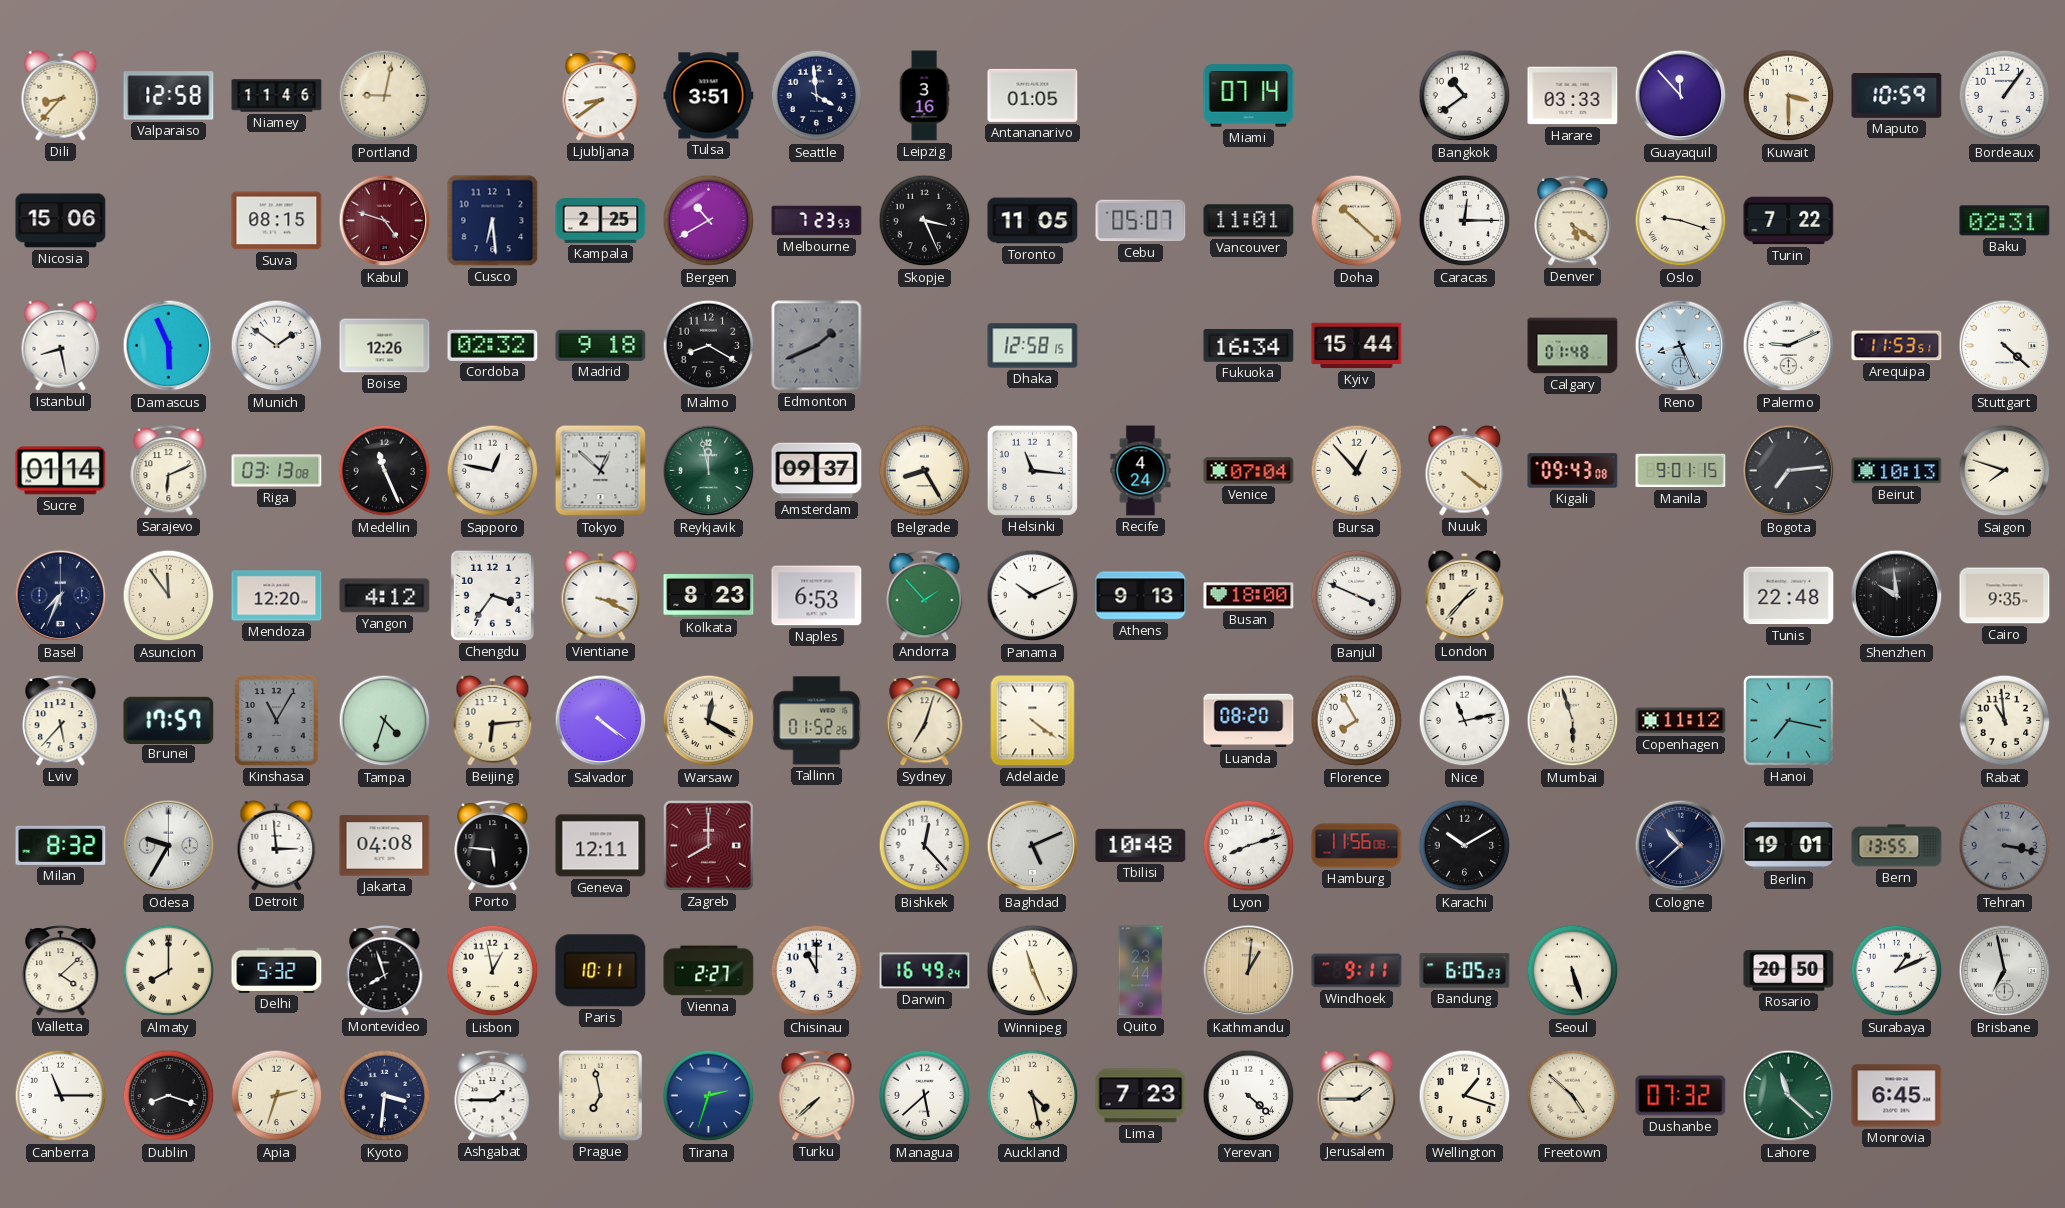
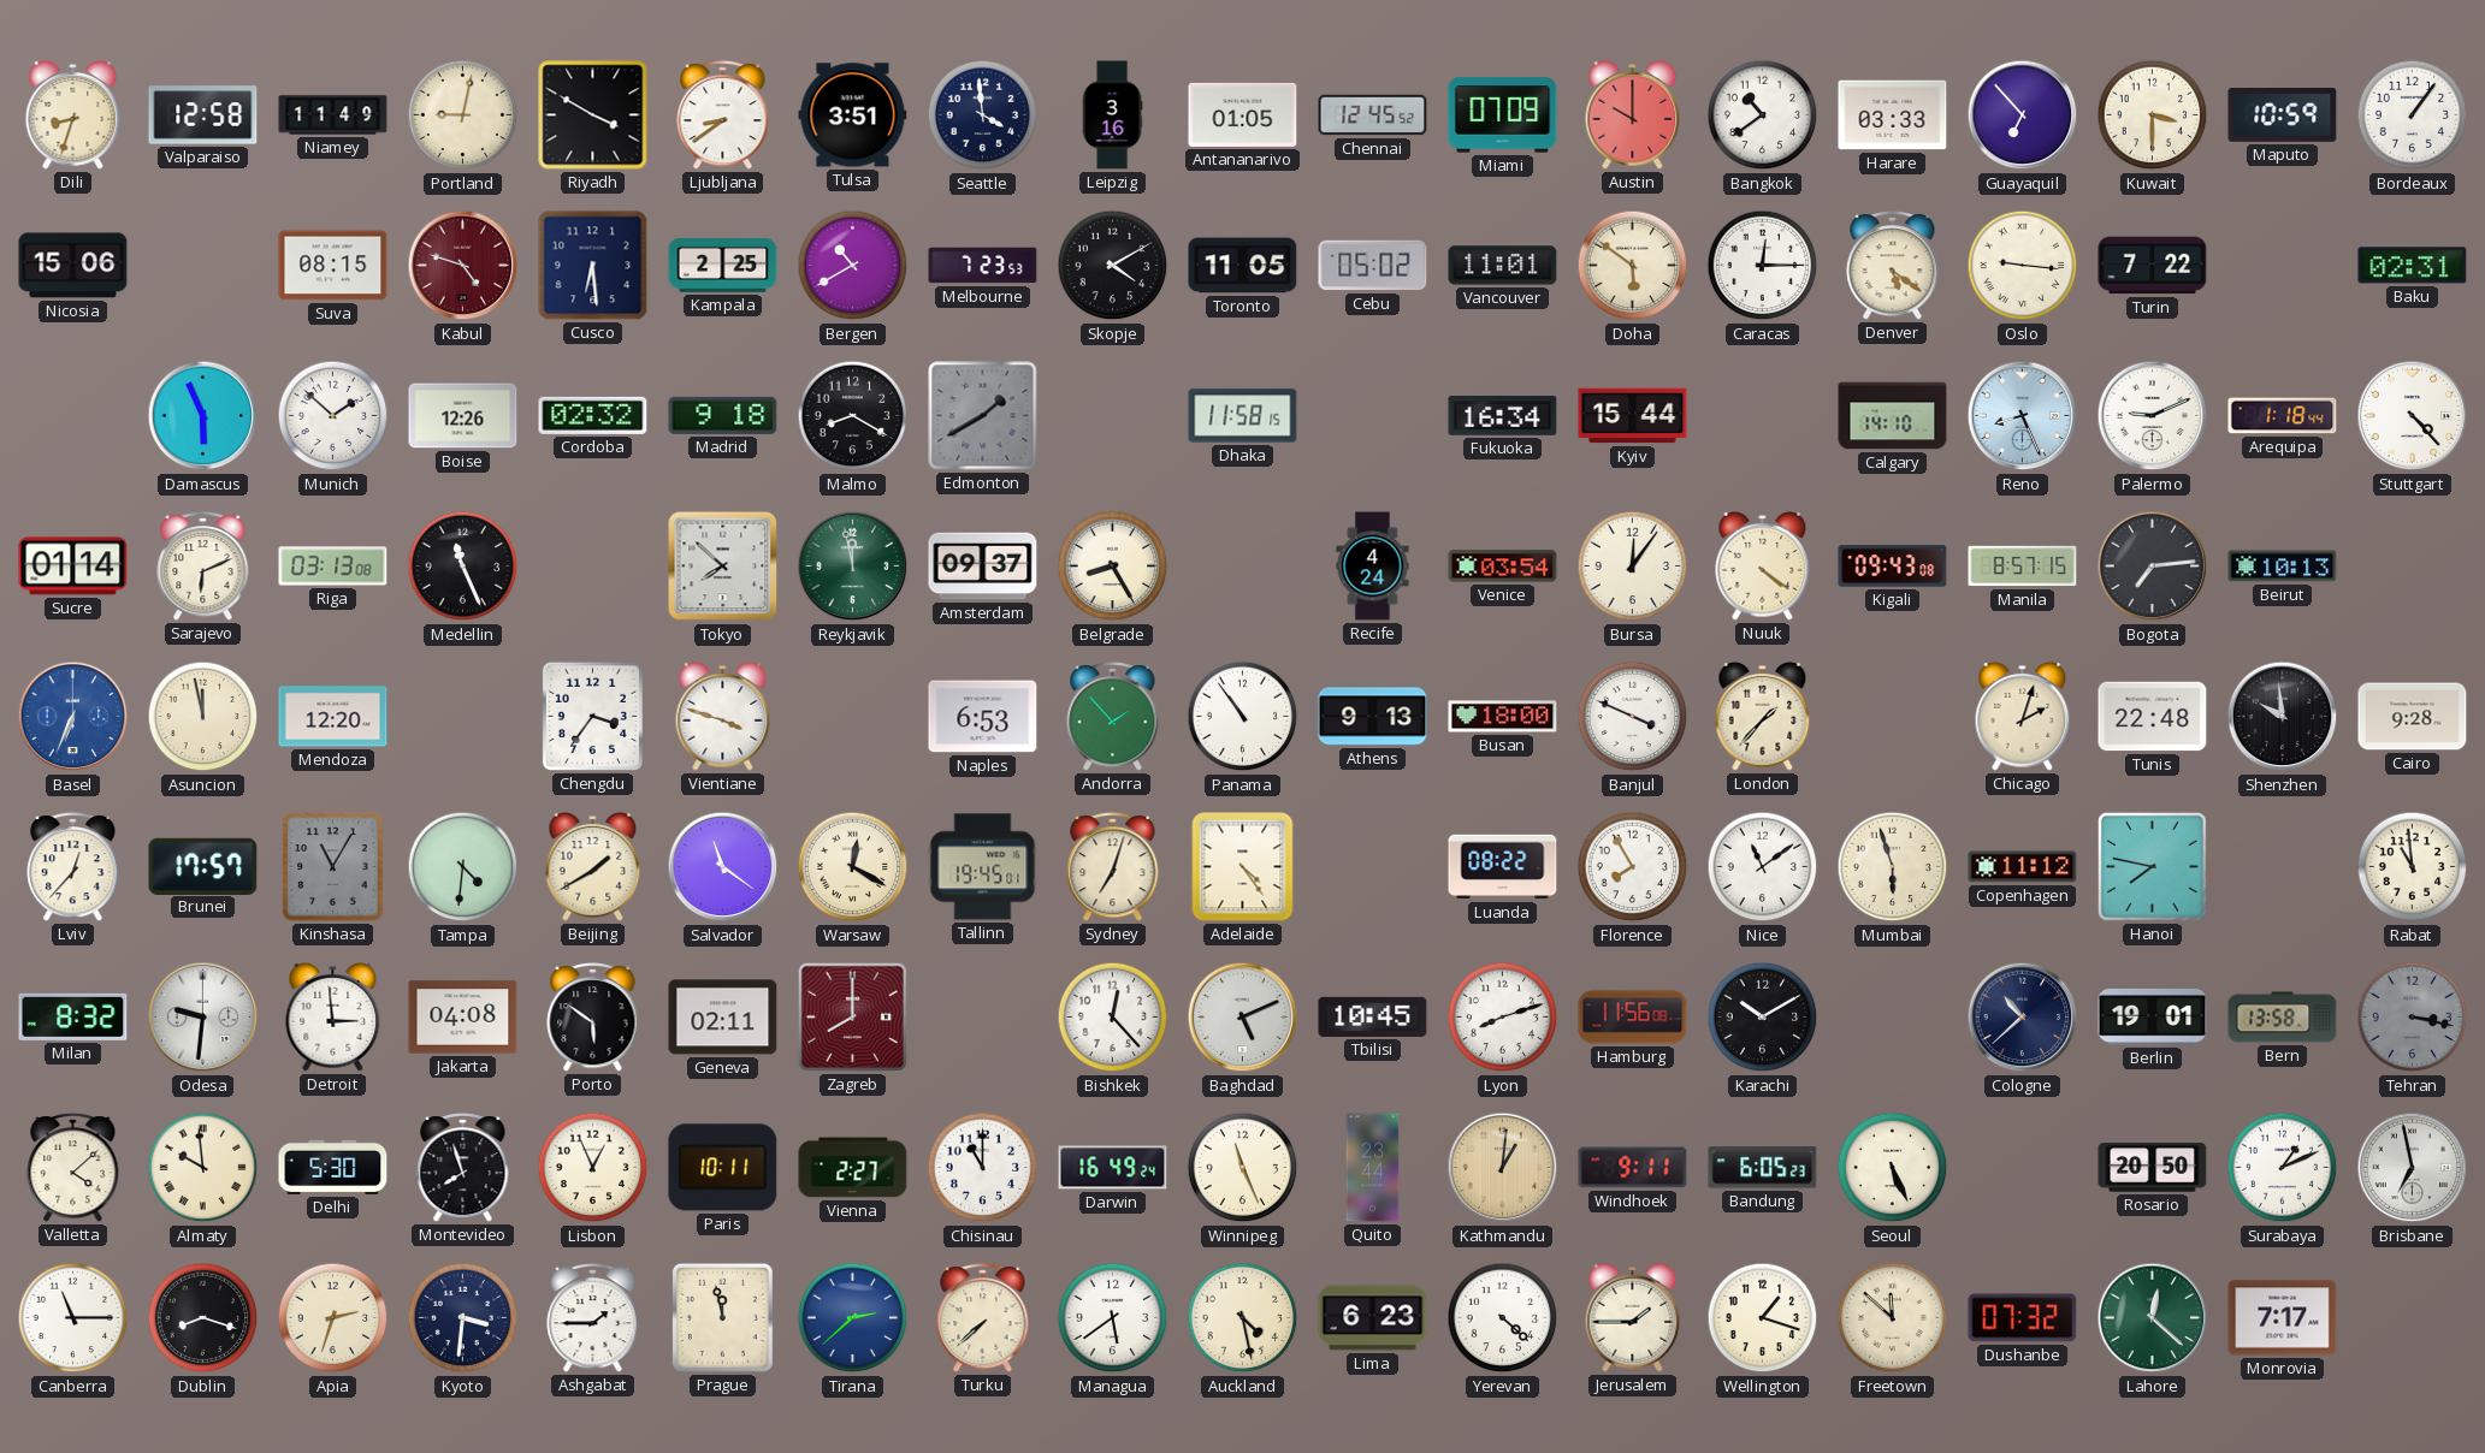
Dili: 8:37 -> 8:33 (73, 114)
Niamey: 11:46 -> 11:49 (333, 115)
Riyadh: none -> 3:50 (593, 115)
Chennai: none -> 12:45 (1373, 115)
Miami: 07:14 -> 07:09 (1503, 115)
Austin: none -> 10:00 (1633, 114)
Guayaquil: 11:53 -> 6:53 (2023, 115)
Skopje: 3:26 -> 4:10 (1113, 266)
Cebu: 05:07 -> 05:02 (1373, 266)
Doha: 10:22 -> 5:51 (1633, 266)
Oslo: 9:18 -> 9:16 (2023, 266)
Istanbul: 8:28 -> none (61, 345)
Munich: 1:51 -> 1:52 (333, 416)
Edmonton: 1:41 -> 1:40 (983, 416)
Dhaka: 12:58 -> 11:58 (1243, 416)
Calgary: 01:48 -> 14:10 (1893, 416)
Arequipa: 11:53 -> 1:18 (2283, 416)
Stuttgart: 4:22 -> 4:23 (2413, 416)
Sapporo: 12:47 -> none (493, 471)
Tokyo: 12:52 -> 7:52 (723, 567)
Helsinki: 11:16 -> none (1032, 470)
Venice: 07:04 -> 03:54 (1503, 567)
Bursa: 12:53 -> 12:06 (1633, 567)
Manila: 9:01 -> 8:57 (2023, 567)
Saigon: 7:48 -> none (2005, 471)
Basel: 7:34 -> 6:34 (73, 717)
Basel dial: navy -> blue (73, 717)
Asuncion: 11:54 -> 11:58 (203, 717)
Yangon: 4:12 -> none (385, 596)
Vientiane: 3:19 -> 3:48 (723, 716)
Kolkata: 8:23 -> none (709, 596)
Panama: 10:11 -> 10:54 (1243, 717)
Chicago: none -> 2:03 (2023, 716)
Cairo: 9:35 -> 9:28 (2413, 717)
Lviv: 5:37 -> 12:37 (73, 867)
Tampa: 4:33 -> 4:31 (463, 867)
Beijing: 6:14 -> 1:40 (593, 866)
Salvador: 4:21 -> 11:21 (723, 867)
Tallinn: 01:52 -> 19:45 (983, 867)
Adelaide: 4:21 -> 4:24 (1243, 867)
Luanda: 08:20 -> 08:22 (1503, 867)
Nice: 11:13 -> 11:09 (1763, 867)
Hanoi: 7:17 -> 7:47 (2152, 866)
Odesa: 9:35 -> 9:31 (203, 1018)
Porto: 5:46 -> 5:51 (593, 1018)
Geneva: 12:11 -> 02:11 (723, 1018)
Tbilisi: 10:48 -> 10:45 (1373, 1016)
Bern: 13:55 -> 13:58 (2283, 1018)
Almaty: 8:00 -> 9:59 (203, 1168)
Delhi: 5:32 -> 5:30 (333, 1167)
Lisbon: 12:58 -> 12:56 (593, 1168)
Seoul: 5:27 -> 5:26 (1893, 1168)
Prague: 6:58 -> 11:58 (722, 1317)
Tirana: 2:33 -> 2:38 (853, 1318)
Managua: 5:38 -> 5:39 (1113, 1318)
Lima: 7:23 -> 6:23 (1373, 1318)
Freetown: 4:52 -> 11:52 (1893, 1318)
Lahore: 11:22 -> 12:22 (2153, 1318)
Monrovia: 6:45 -> 7:17 (2283, 1318)
